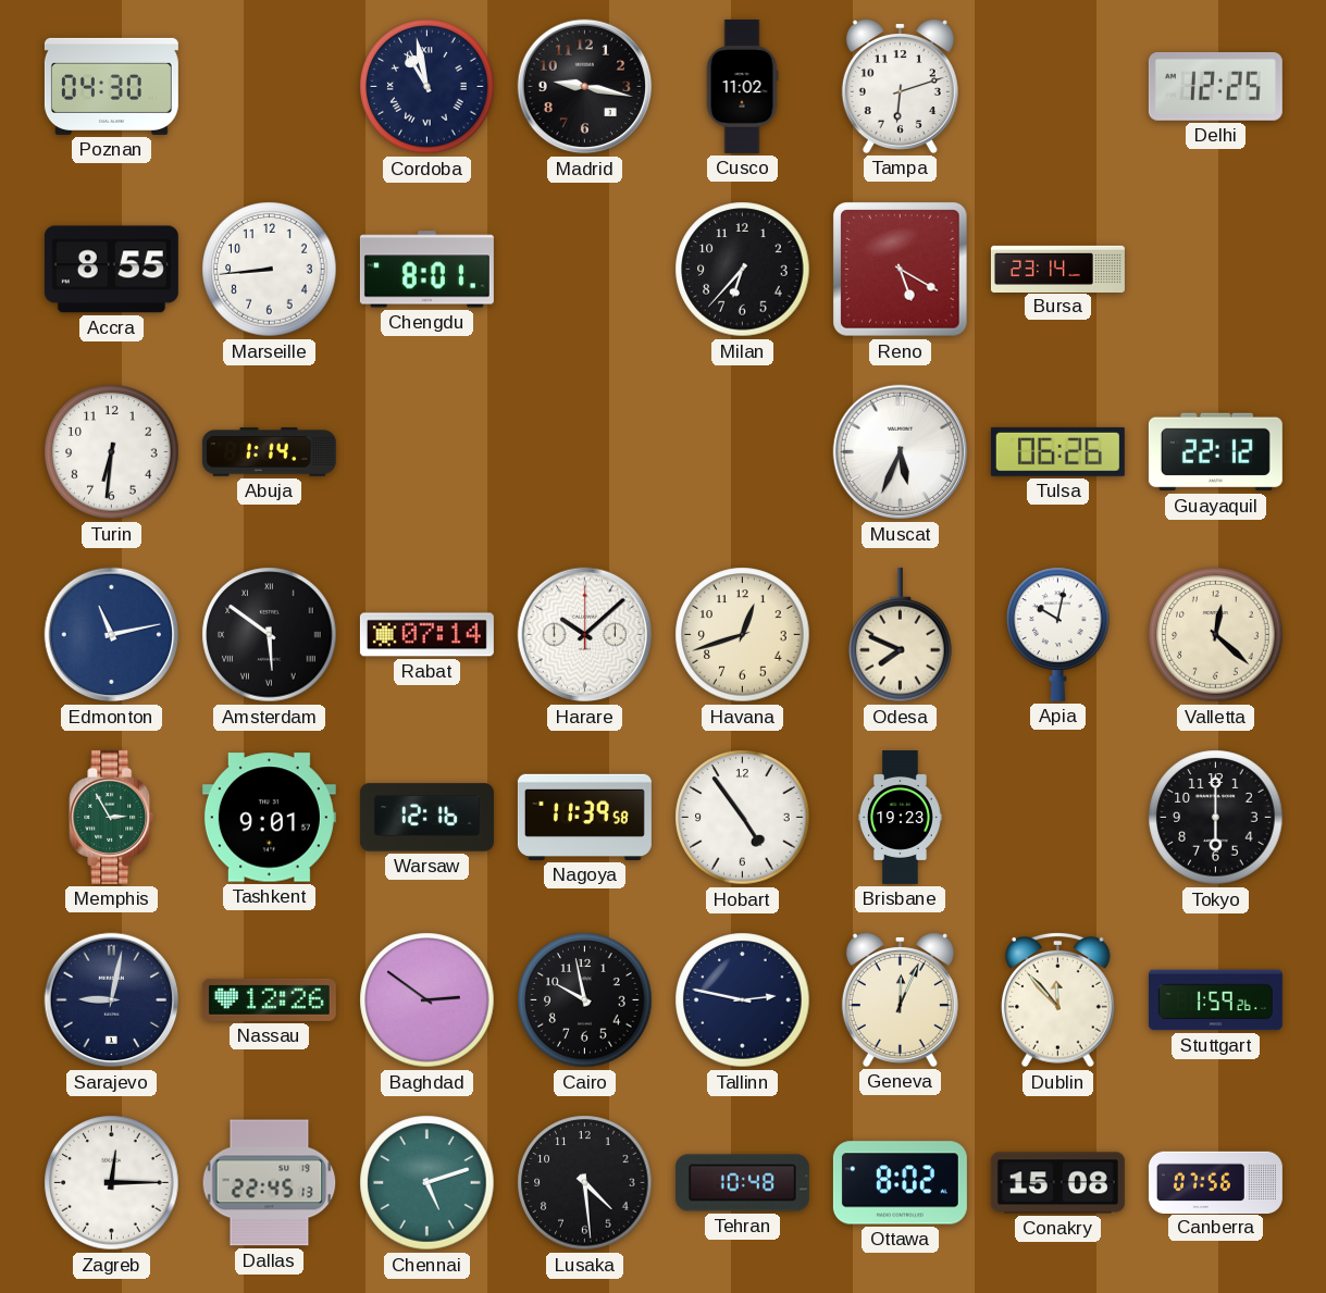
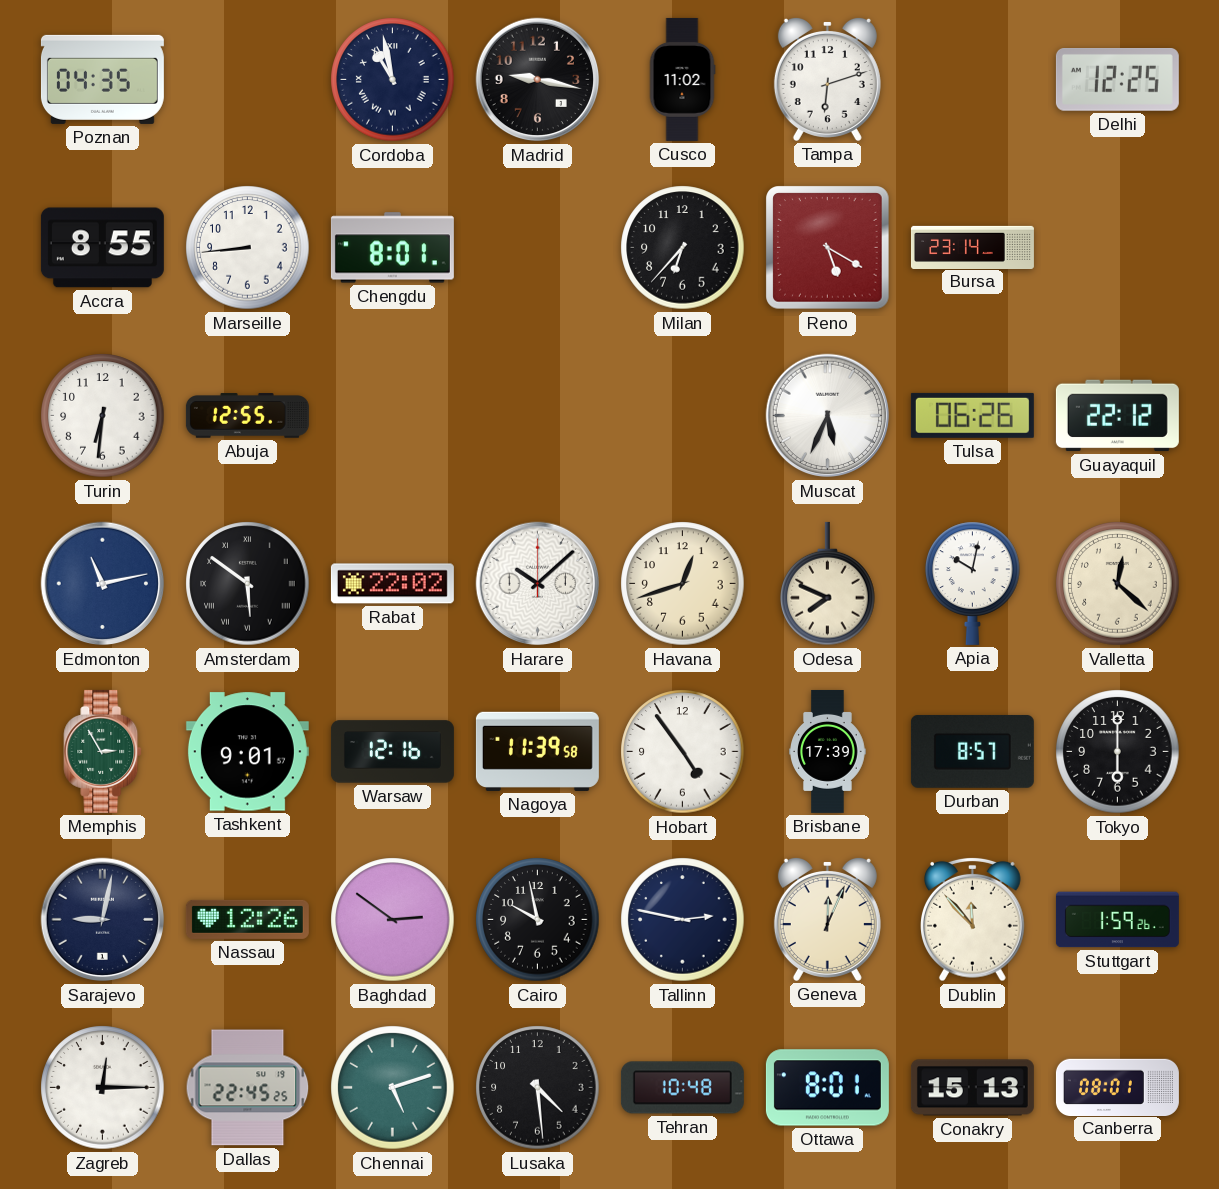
Poznan: 04:30 -> 04:35 (102, 79)
Abuja: 1:14 -> 12:55 (247, 416)
Rabat: 07:14 -> 22:02 (392, 584)
Brisbane: 19:23 -> 17:39 (828, 751)
Durban: none -> 8:57 (972, 751)
Dallas: 22:45:13 -> 22:45:25 (248, 1088)
Ottawa: 8:02 -> 8:01 (827, 1088)
Conakry: 15:08 -> 15:13 (972, 1088)
Canberra: 07:56 -> 08:01 (1117, 1087)
